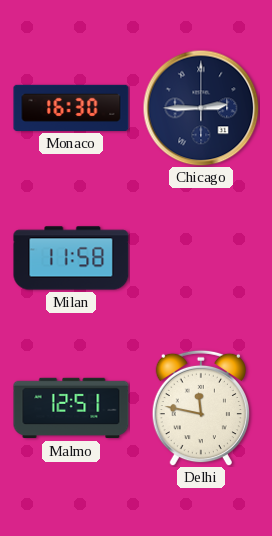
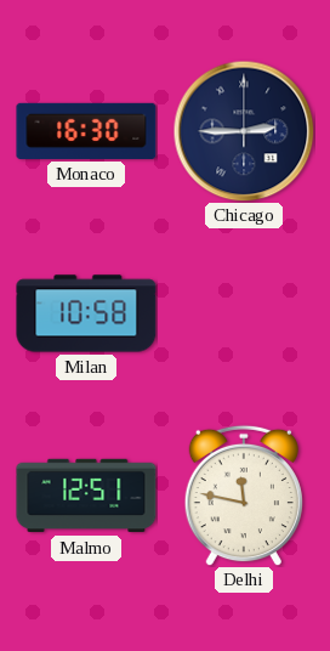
Milan: 11:58 -> 10:58 (86, 313)
